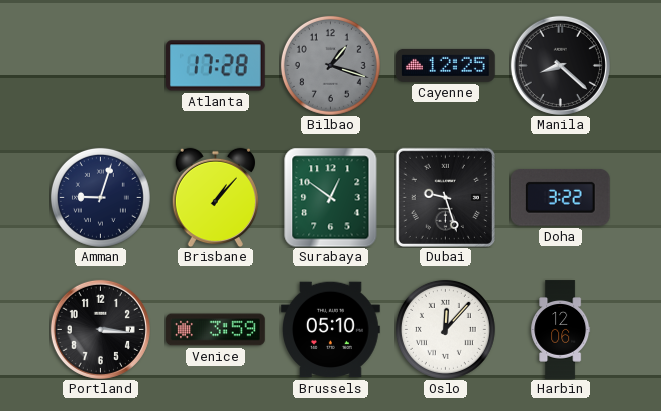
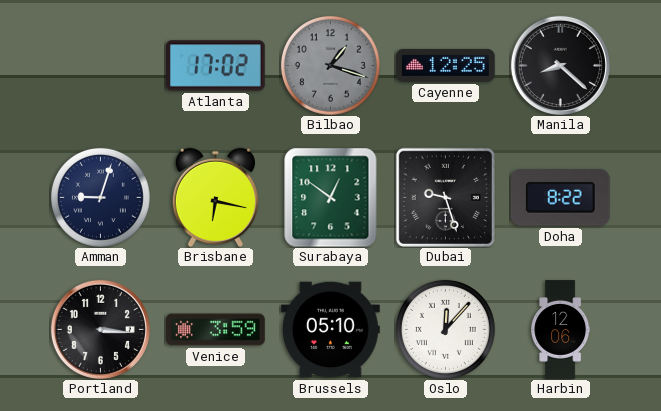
Atlanta: 17:28 -> 17:02 (216, 66)
Brisbane: 1:07 -> 6:17 (215, 197)
Doha: 3:22 -> 8:22 (560, 198)
